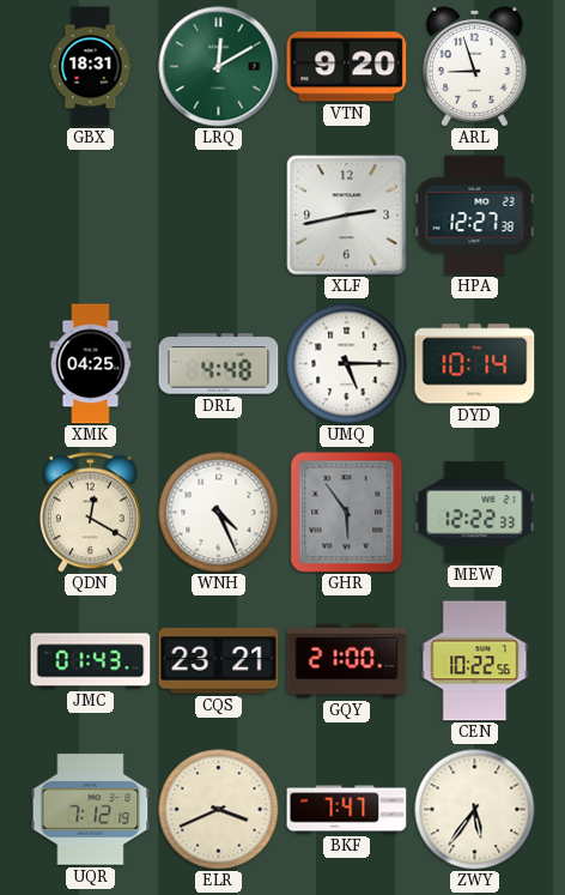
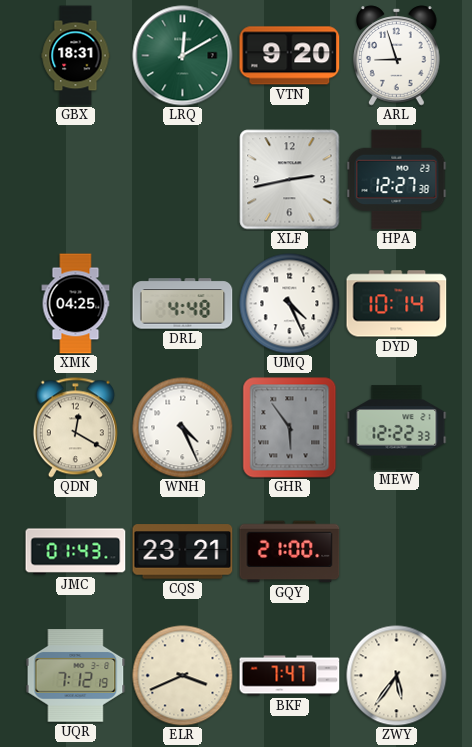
UMQ: 5:15 -> 4:26 (290, 304)
CEN: 10:22 -> none (475, 661)
